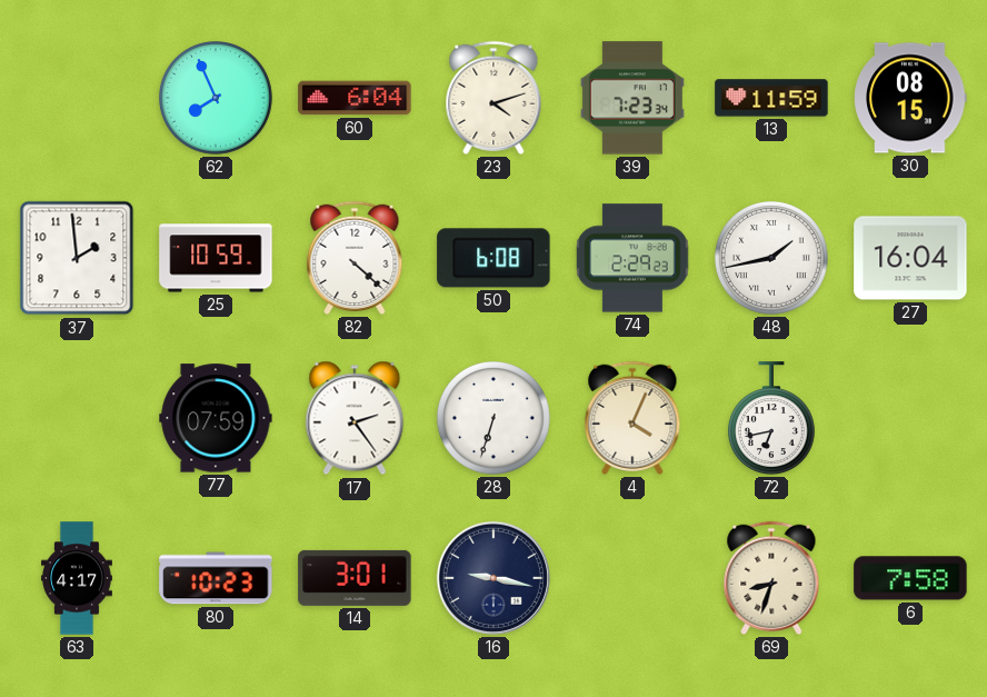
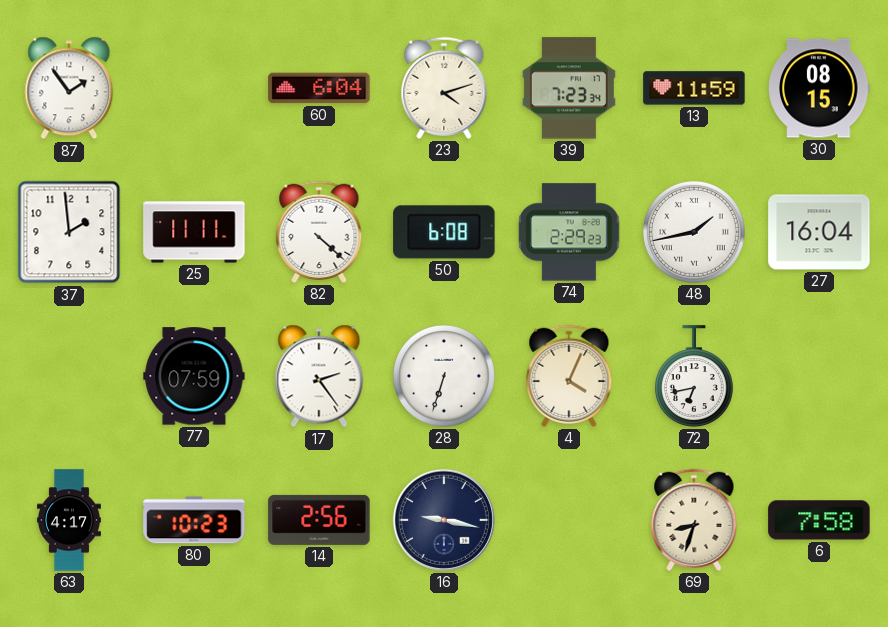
87: none -> 1:54 (69, 88)
62: 7:56 -> none (217, 99)
25: 10:59 -> 11:11 (194, 232)
14: 3:01 -> 2:56 (319, 520)
